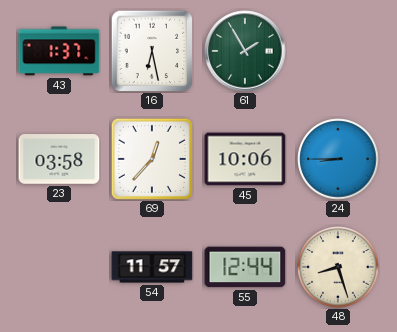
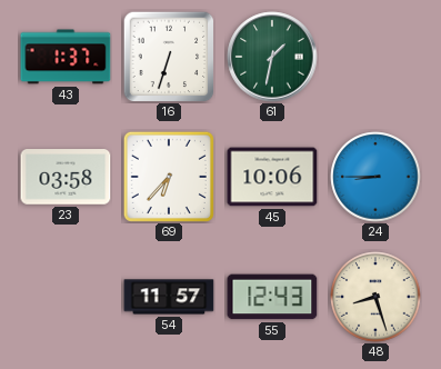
16: 6:28 -> 6:33 (169, 57)
61: 1:55 -> 1:32 (272, 57)
69: 12:37 -> 6:37 (169, 177)
55: 12:44 -> 12:43 (272, 297)
